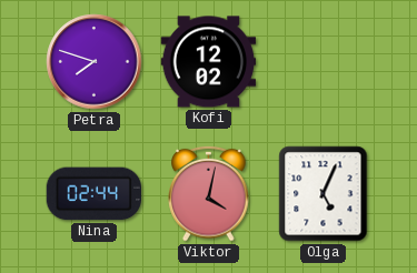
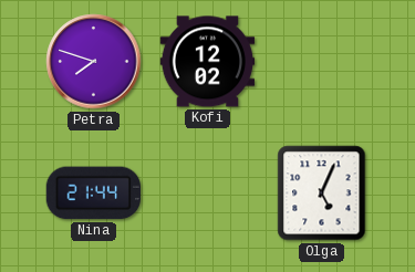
Nina: 02:44 -> 21:44 (93, 193)
Viktor: 4:02 -> none (209, 193)
